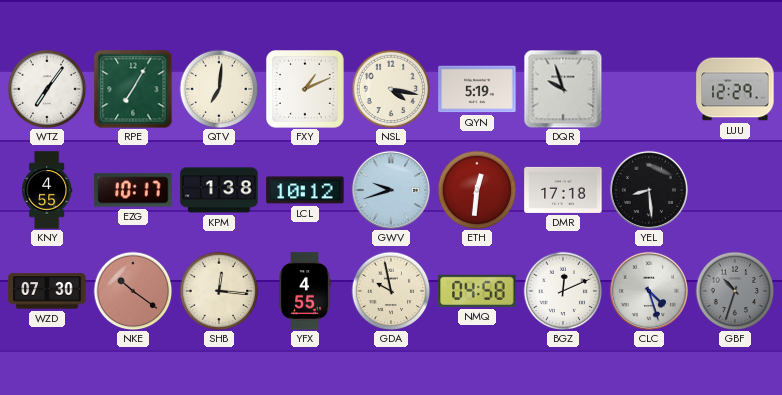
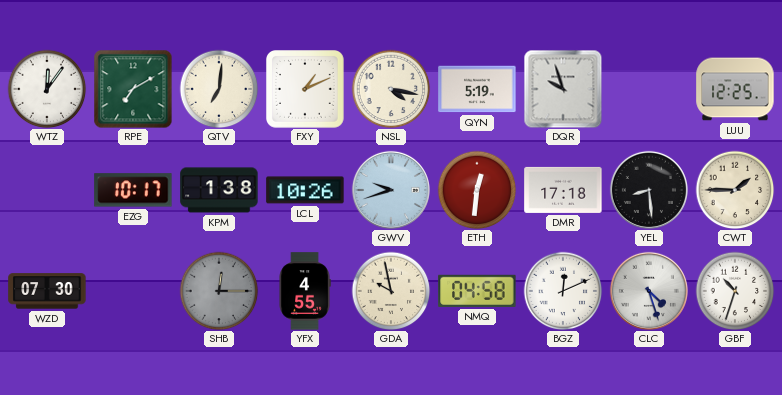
WTZ: 7:06 -> 12:06 (47, 89)
RPE: 7:05 -> 7:10 (133, 89)
LUU: 12:29 -> 12:25 (735, 89)
KNY: 4:55 -> none (47, 190)
LCL: 10:12 -> 10:26 (305, 190)
CWT: none -> 1:45 (735, 190)
NKE: 10:21 -> none (133, 291)
SHB: 12:16 -> 12:15 (219, 291)
SHB dial: cream -> grey (219, 291)
GBF dial: grey -> white (735, 291)
